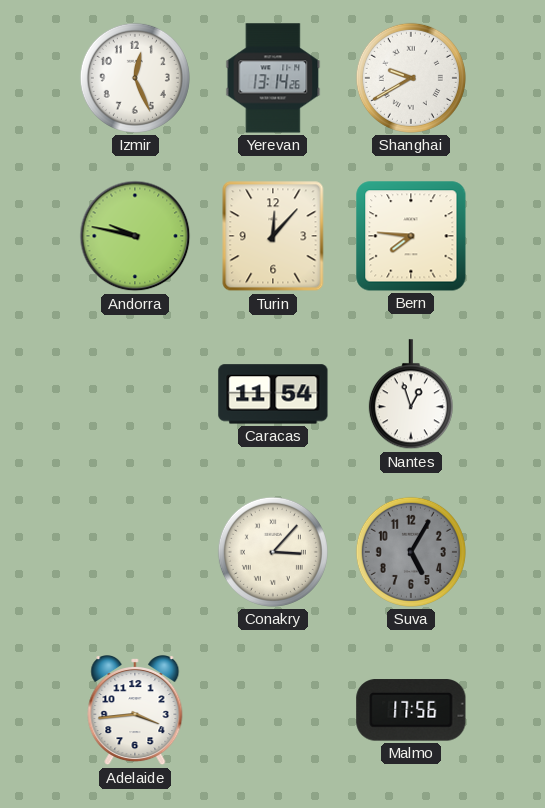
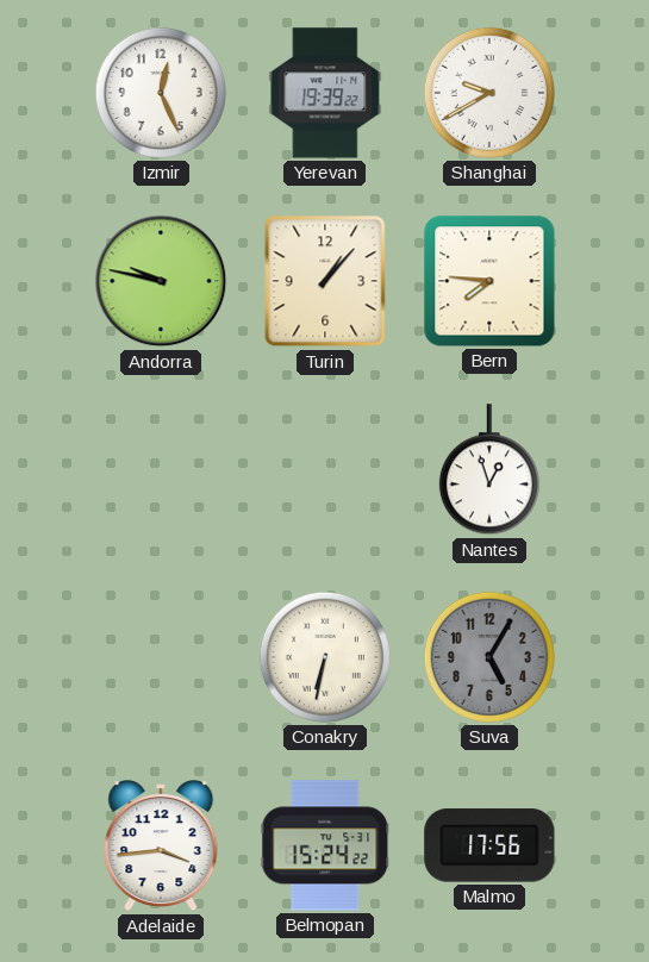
Yerevan: 13:14 -> 19:39 (325, 93)
Turin: 12:07 -> 1:07 (325, 281)
Caracas: 11:54 -> none (273, 394)
Conakry: 3:07 -> 6:32 (325, 657)
Belmopan: none -> 15:24 (325, 845)
